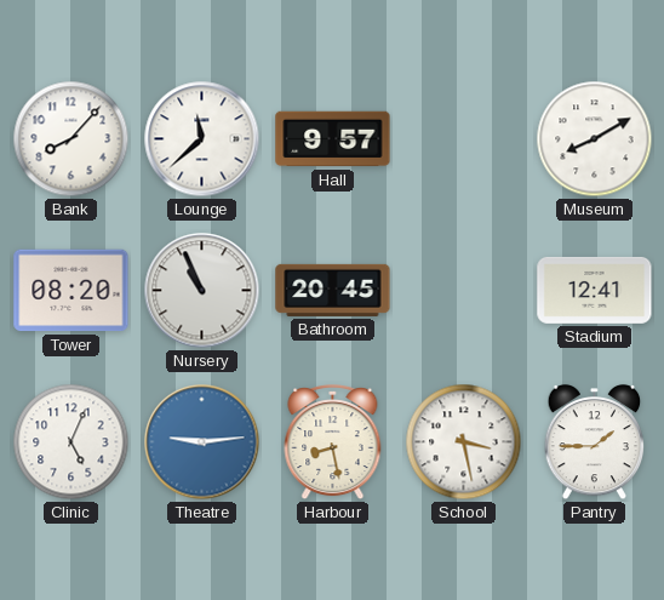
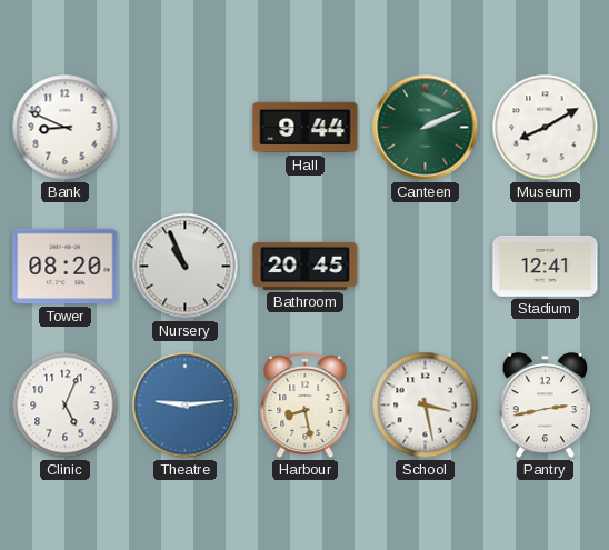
Bank: 8:07 -> 8:49 (66, 128)
Lounge: 11:38 -> none (202, 139)
Hall: 9:57 -> 9:44 (306, 128)
Canteen: none -> 2:11 (426, 128)
Pantry: 1:45 -> 2:43 (546, 406)
